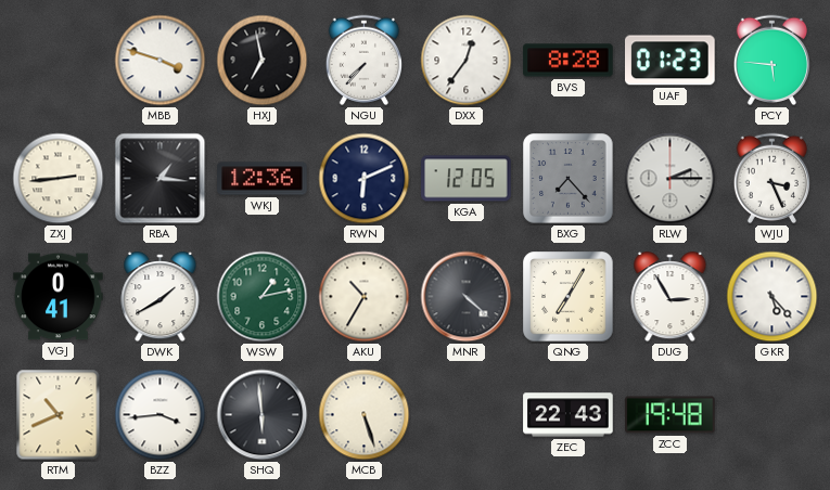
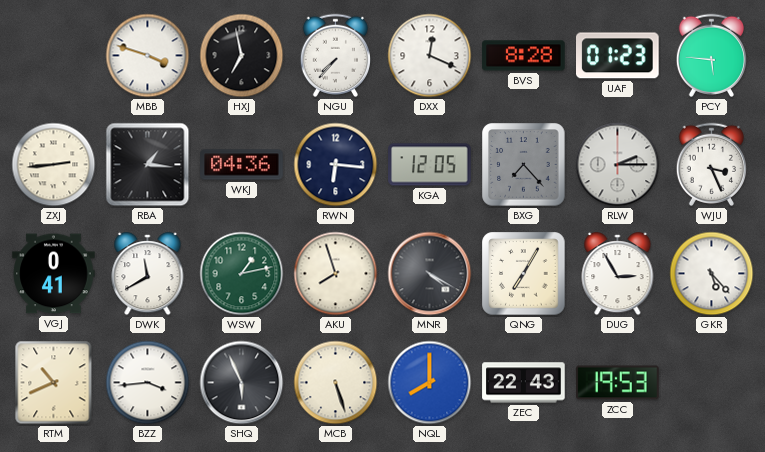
DXX: 12:36 -> 12:19 (430, 56)
WKJ: 12:36 -> 04:36 (242, 165)
RWN: 6:11 -> 6:16 (336, 165)
DWK: 1:40 -> 11:40 (148, 274)
AKU: 10:35 -> 7:57 (336, 274)
MNR: 4:22 -> 4:20 (430, 274)
SHQ: 5:59 -> 5:56 (242, 383)
NQL: none -> 8:00 (430, 383)
ZCC: 19:48 -> 19:53 (618, 383)
